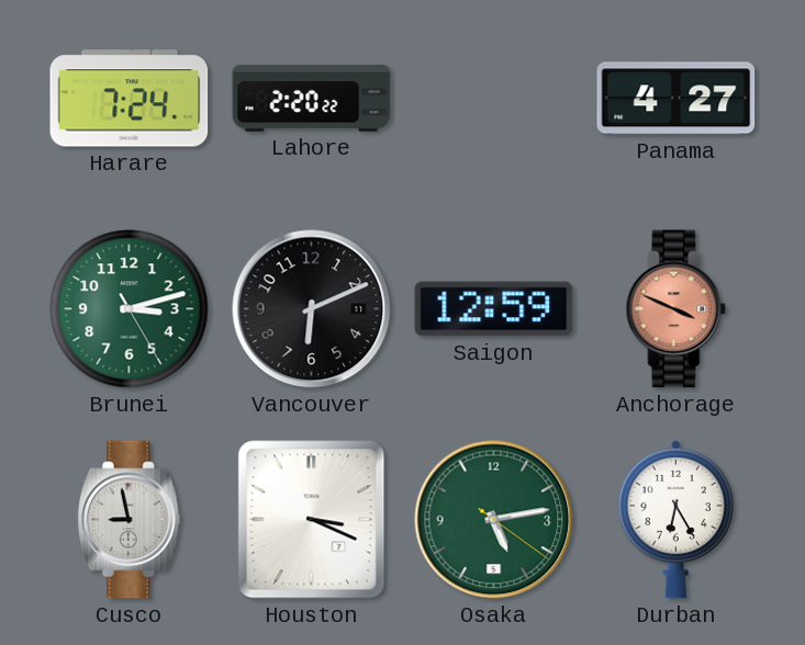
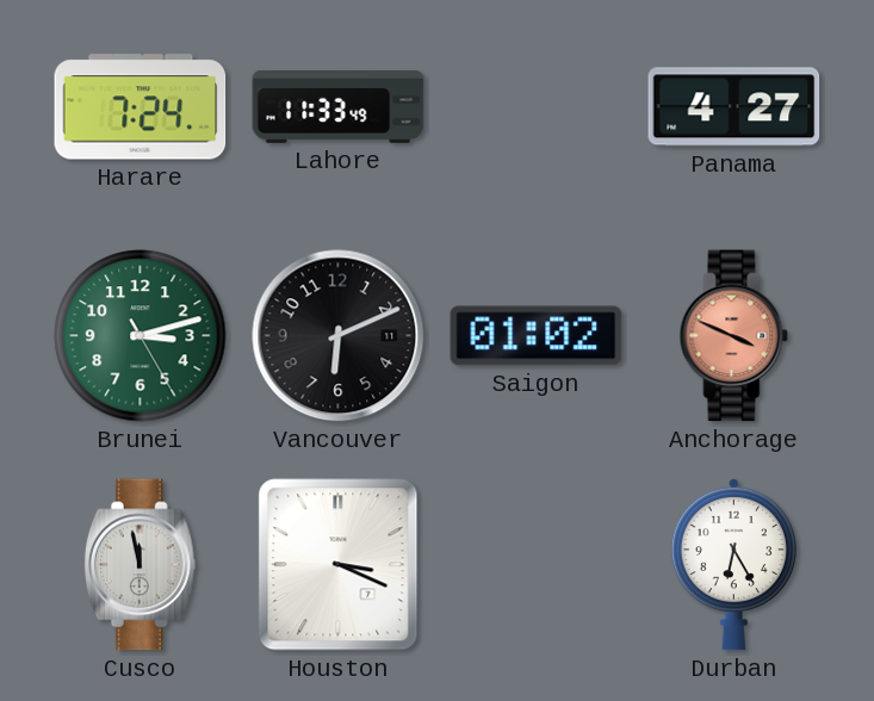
Lahore: 2:20 -> 11:33 (339, 106)
Saigon: 12:59 -> 01:02 (537, 336)
Cusco: 8:58 -> 11:58 (140, 565)
Osaka: 5:13 -> none (494, 520)
